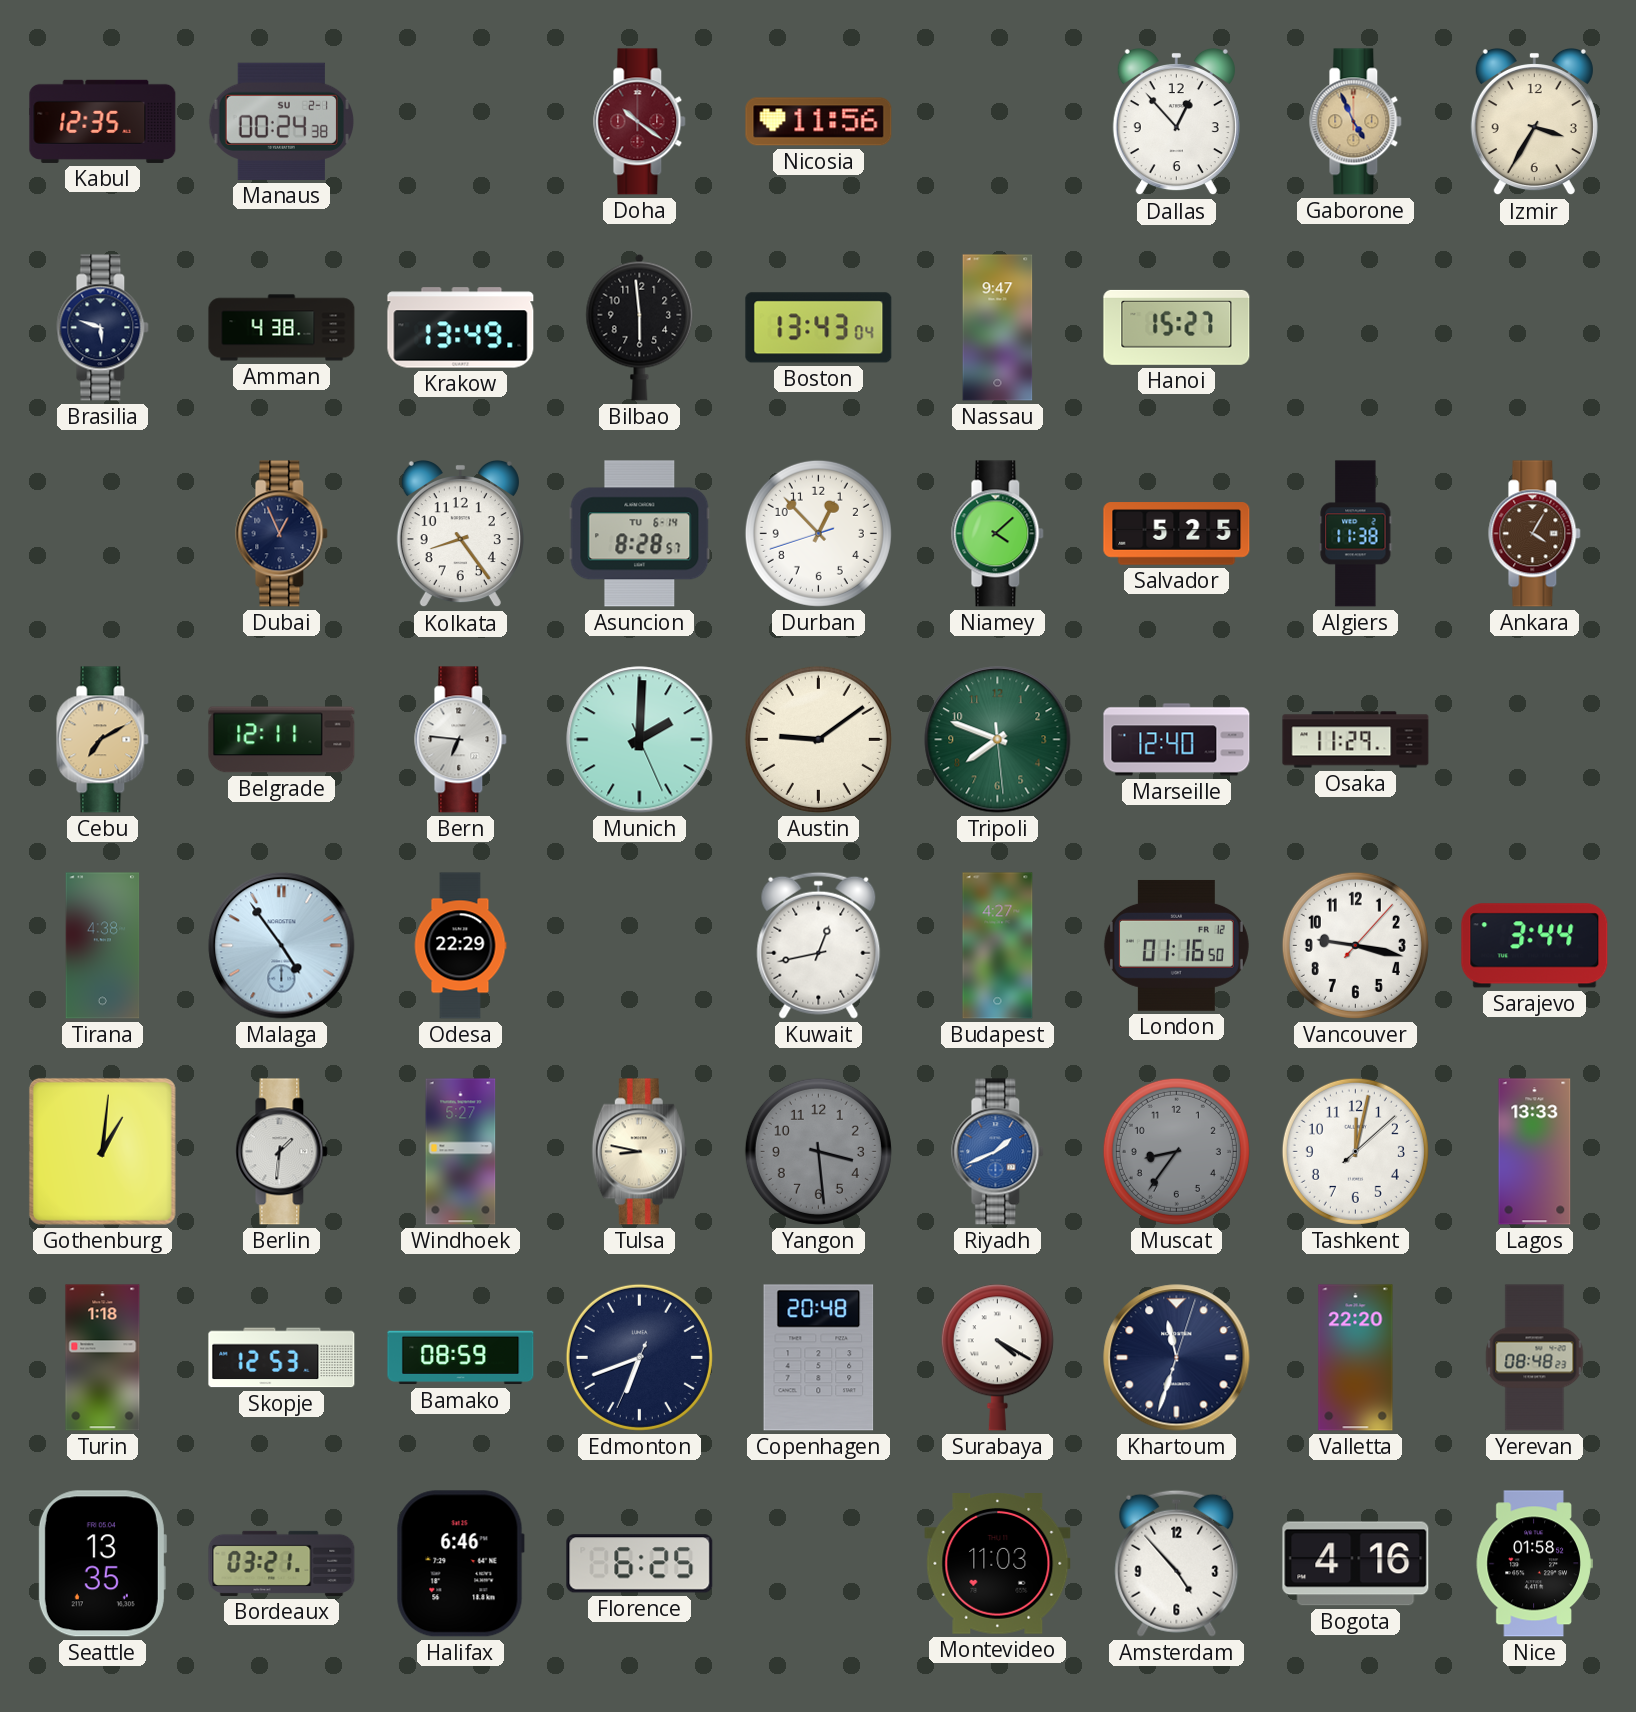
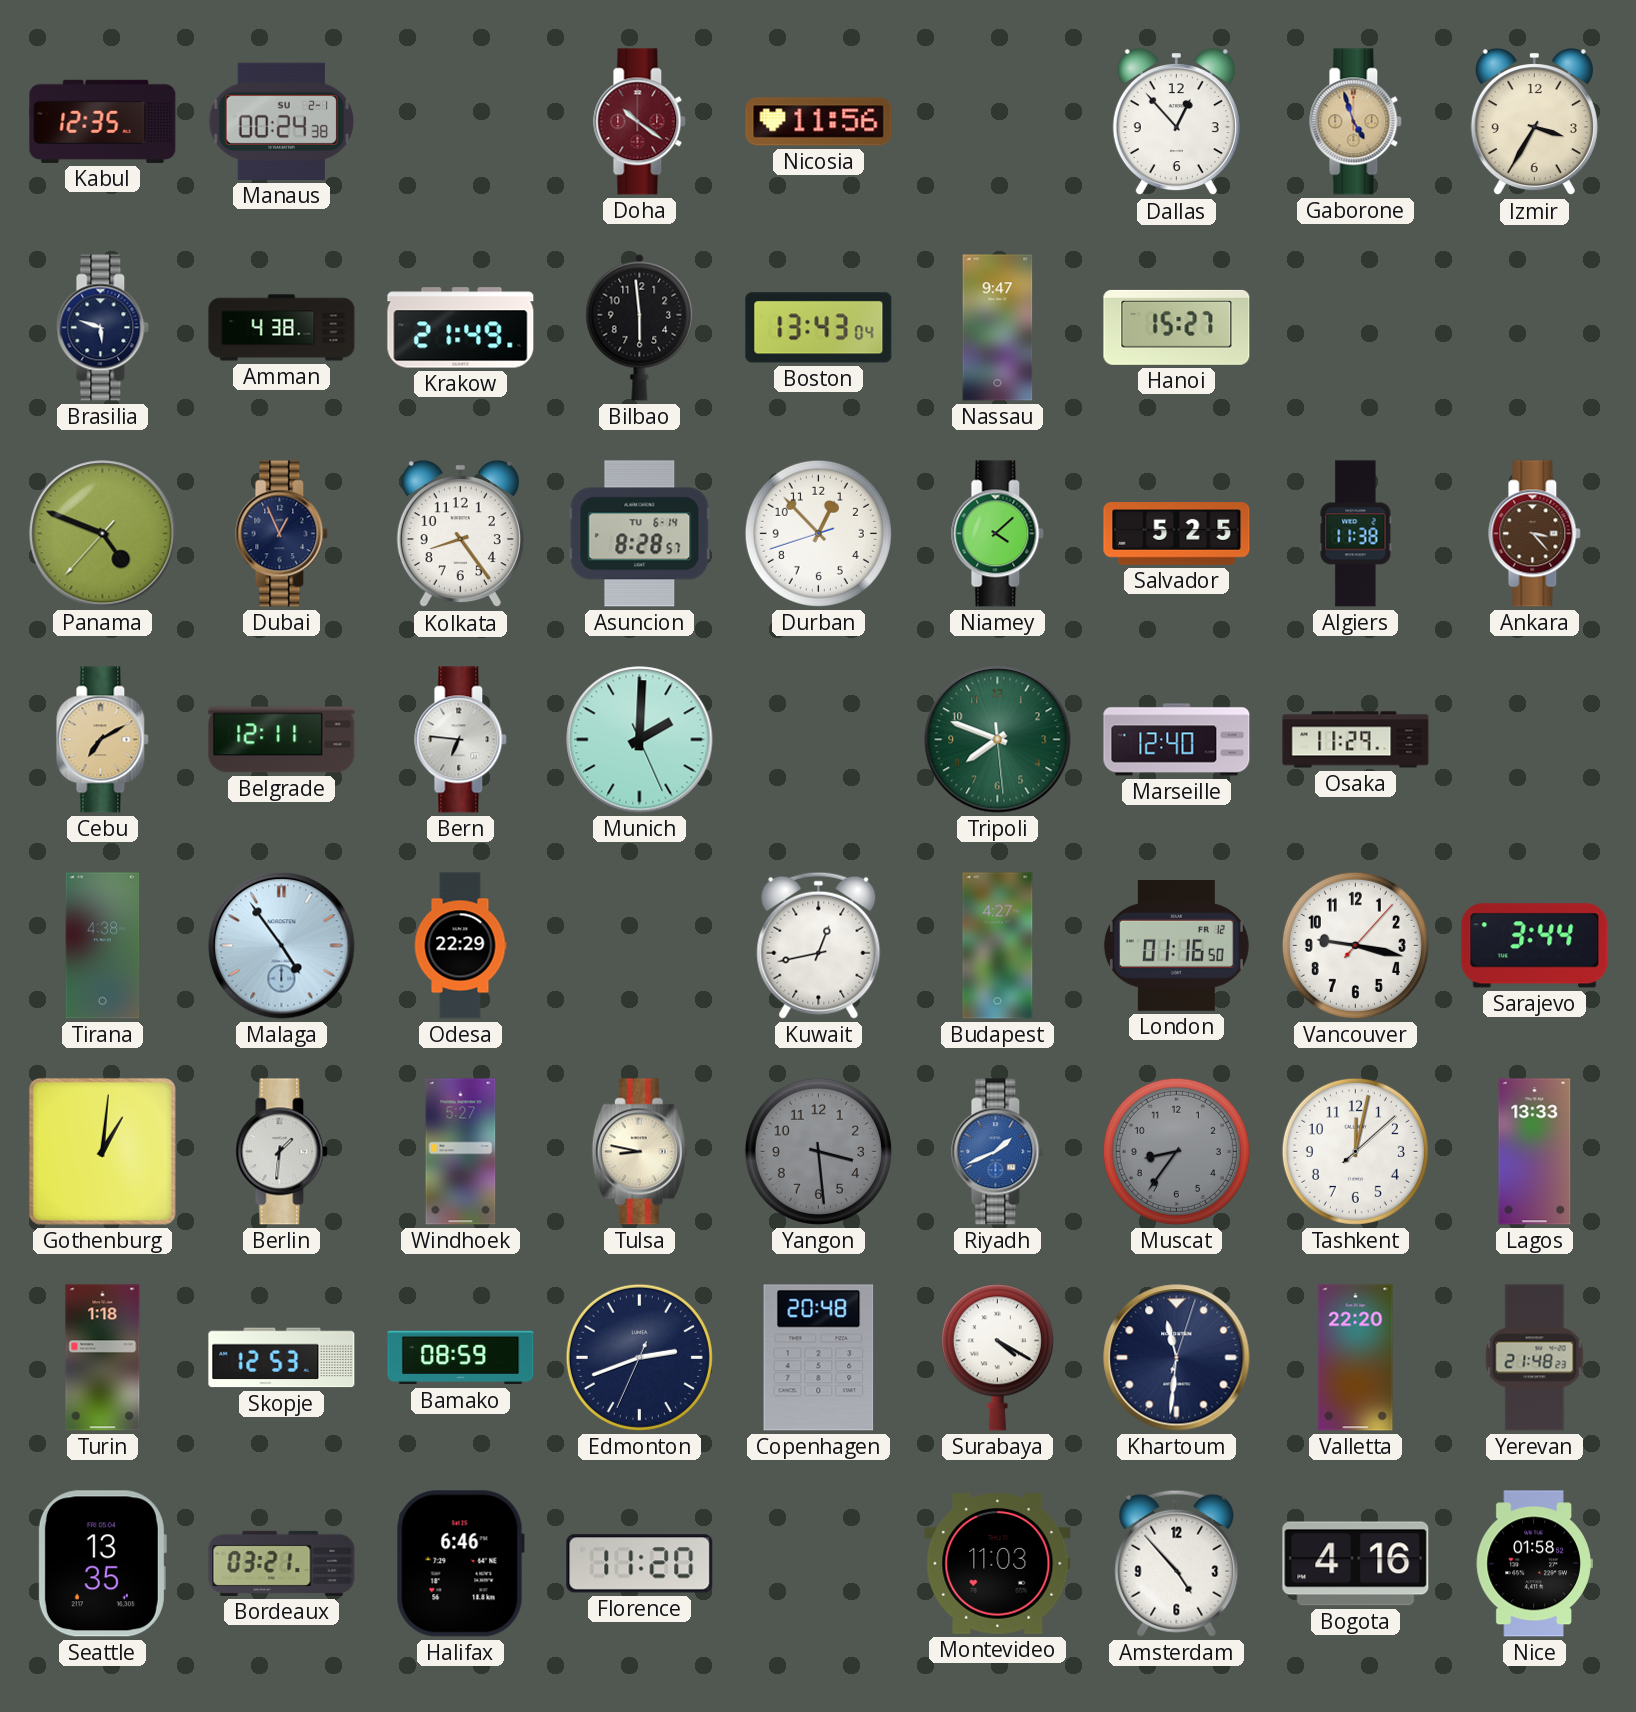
Gaborone: 4:56 -> 4:57 (1356, 122)
Krakow: 13:49 -> 21:49 (461, 328)
Panama: none -> 4:48 (103, 534)
Ankara: 4:05 -> 3:23 (1535, 534)
Austin: 9:09 -> none (818, 739)
Edmonton: 6:41 -> 2:41 (639, 1357)
Khartoum: 11:33 -> 11:31 (1177, 1358)
Yerevan: 08:48 -> 21:48 (1535, 1358)
Florence: 6:25 -> 11:20 (640, 1564)
